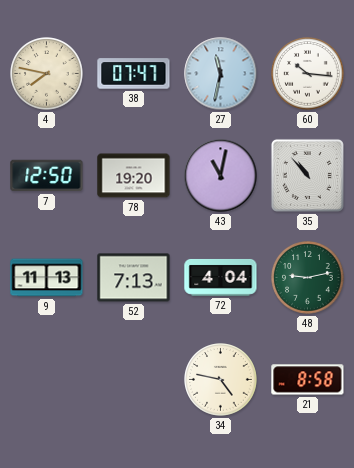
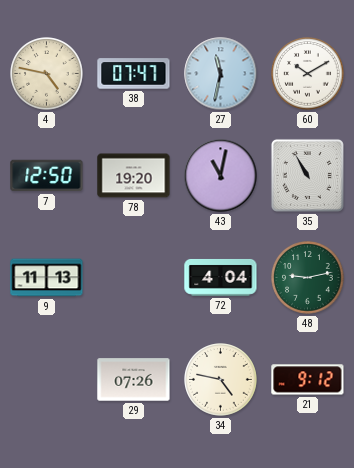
4: 7:47 -> 4:47 (47, 74)
60: 10:16 -> 10:10 (308, 74)
35: 10:53 -> 10:55 (307, 175)
52: 7:13 -> none (134, 278)
29: none -> 07:26 (134, 380)
21: 8:58 -> 9:12 (308, 380)
